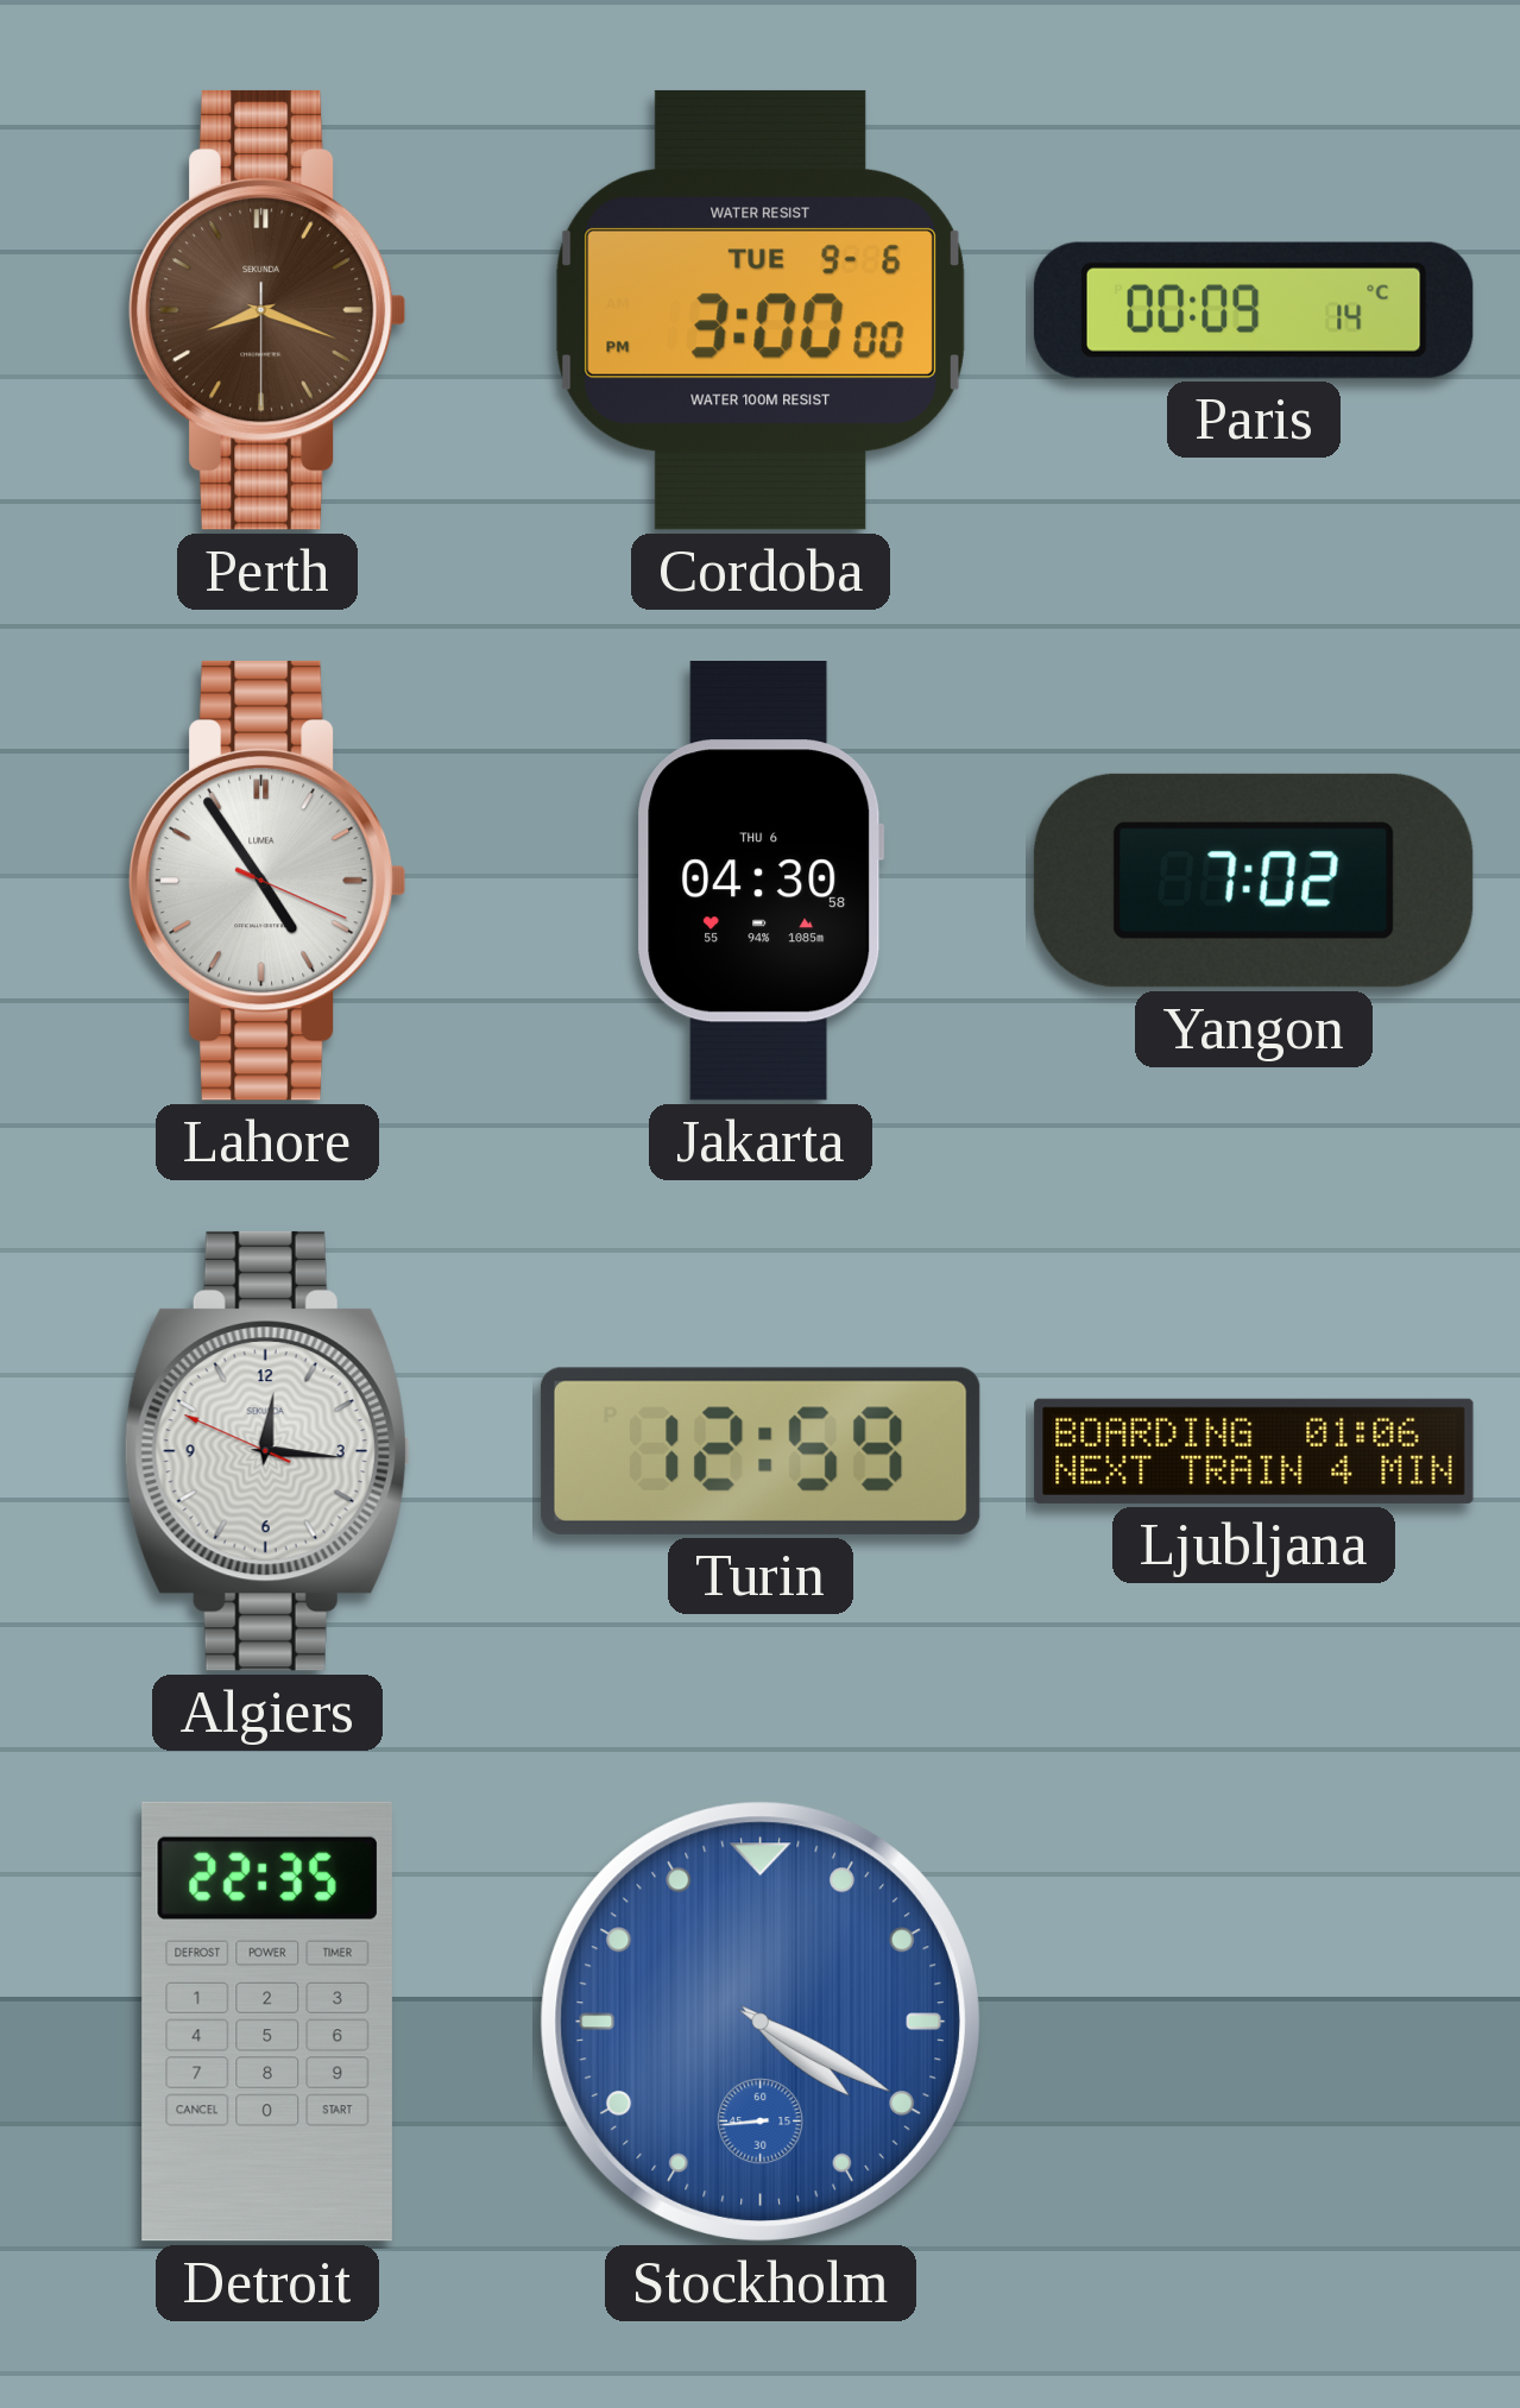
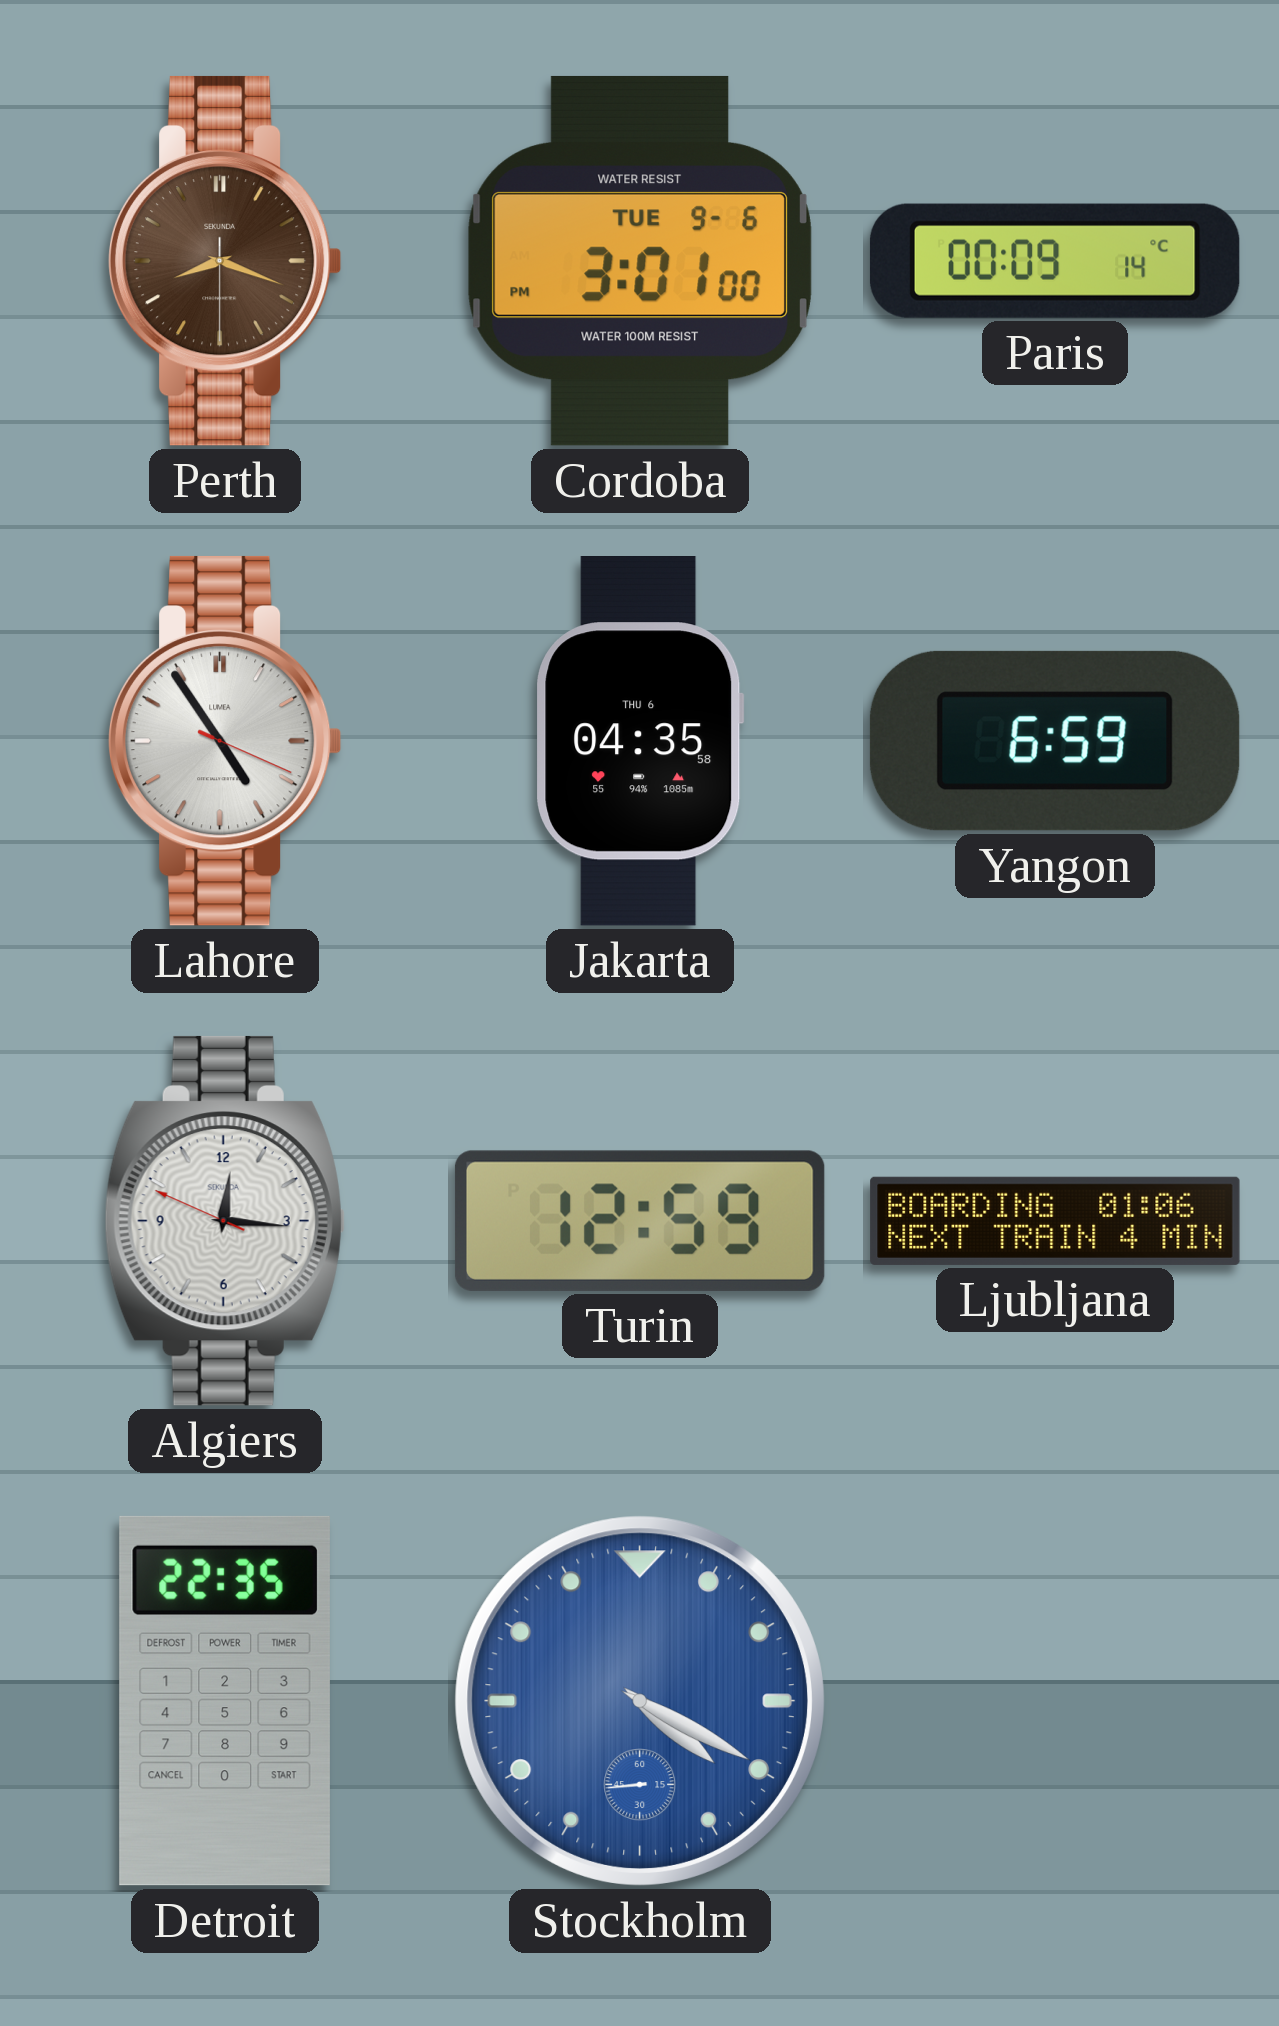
Cordoba: 3:00 -> 3:01 (640, 261)
Jakarta: 04:30 -> 04:35 (640, 742)
Yangon: 7:02 -> 6:59 (1055, 741)
